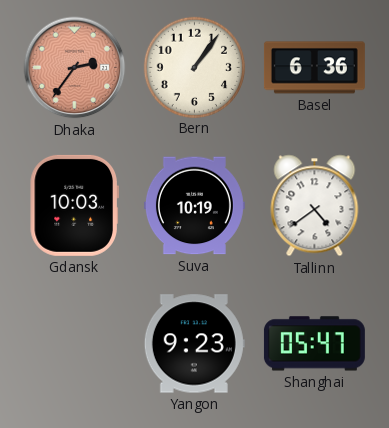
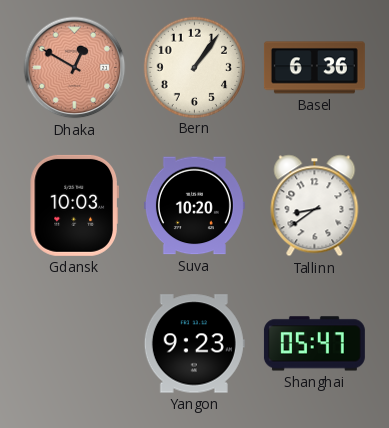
Dhaka: 2:36 -> 12:50 (75, 68)
Suva: 10:19 -> 10:20 (194, 206)
Tallinn: 4:39 -> 8:39 (315, 206)
